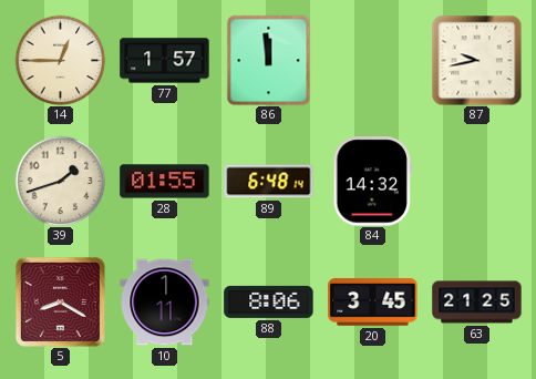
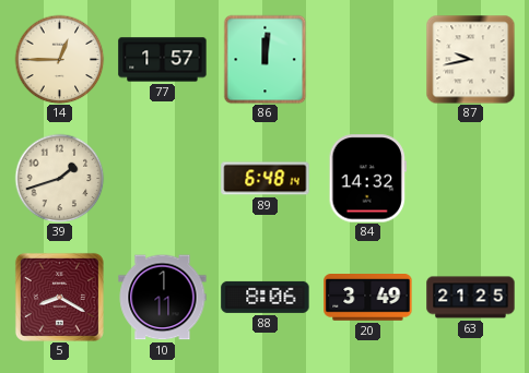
86: 11:59 -> 12:01 (266, 59)
28: 01:55 -> none (165, 182)
20: 3:45 -> 3:49 (368, 298)
